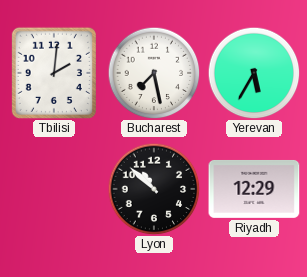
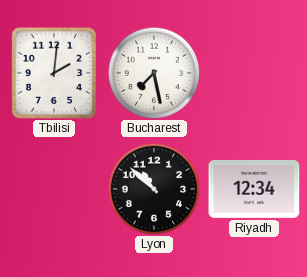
Yerevan: 5:35 -> none (254, 73)
Riyadh: 12:29 -> 12:34 (254, 189)
